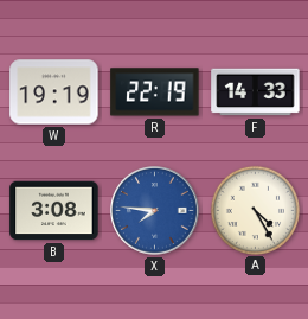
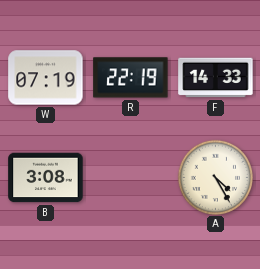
W: 19:19 -> 07:19 (46, 78)
X: 7:46 -> none (155, 211)
